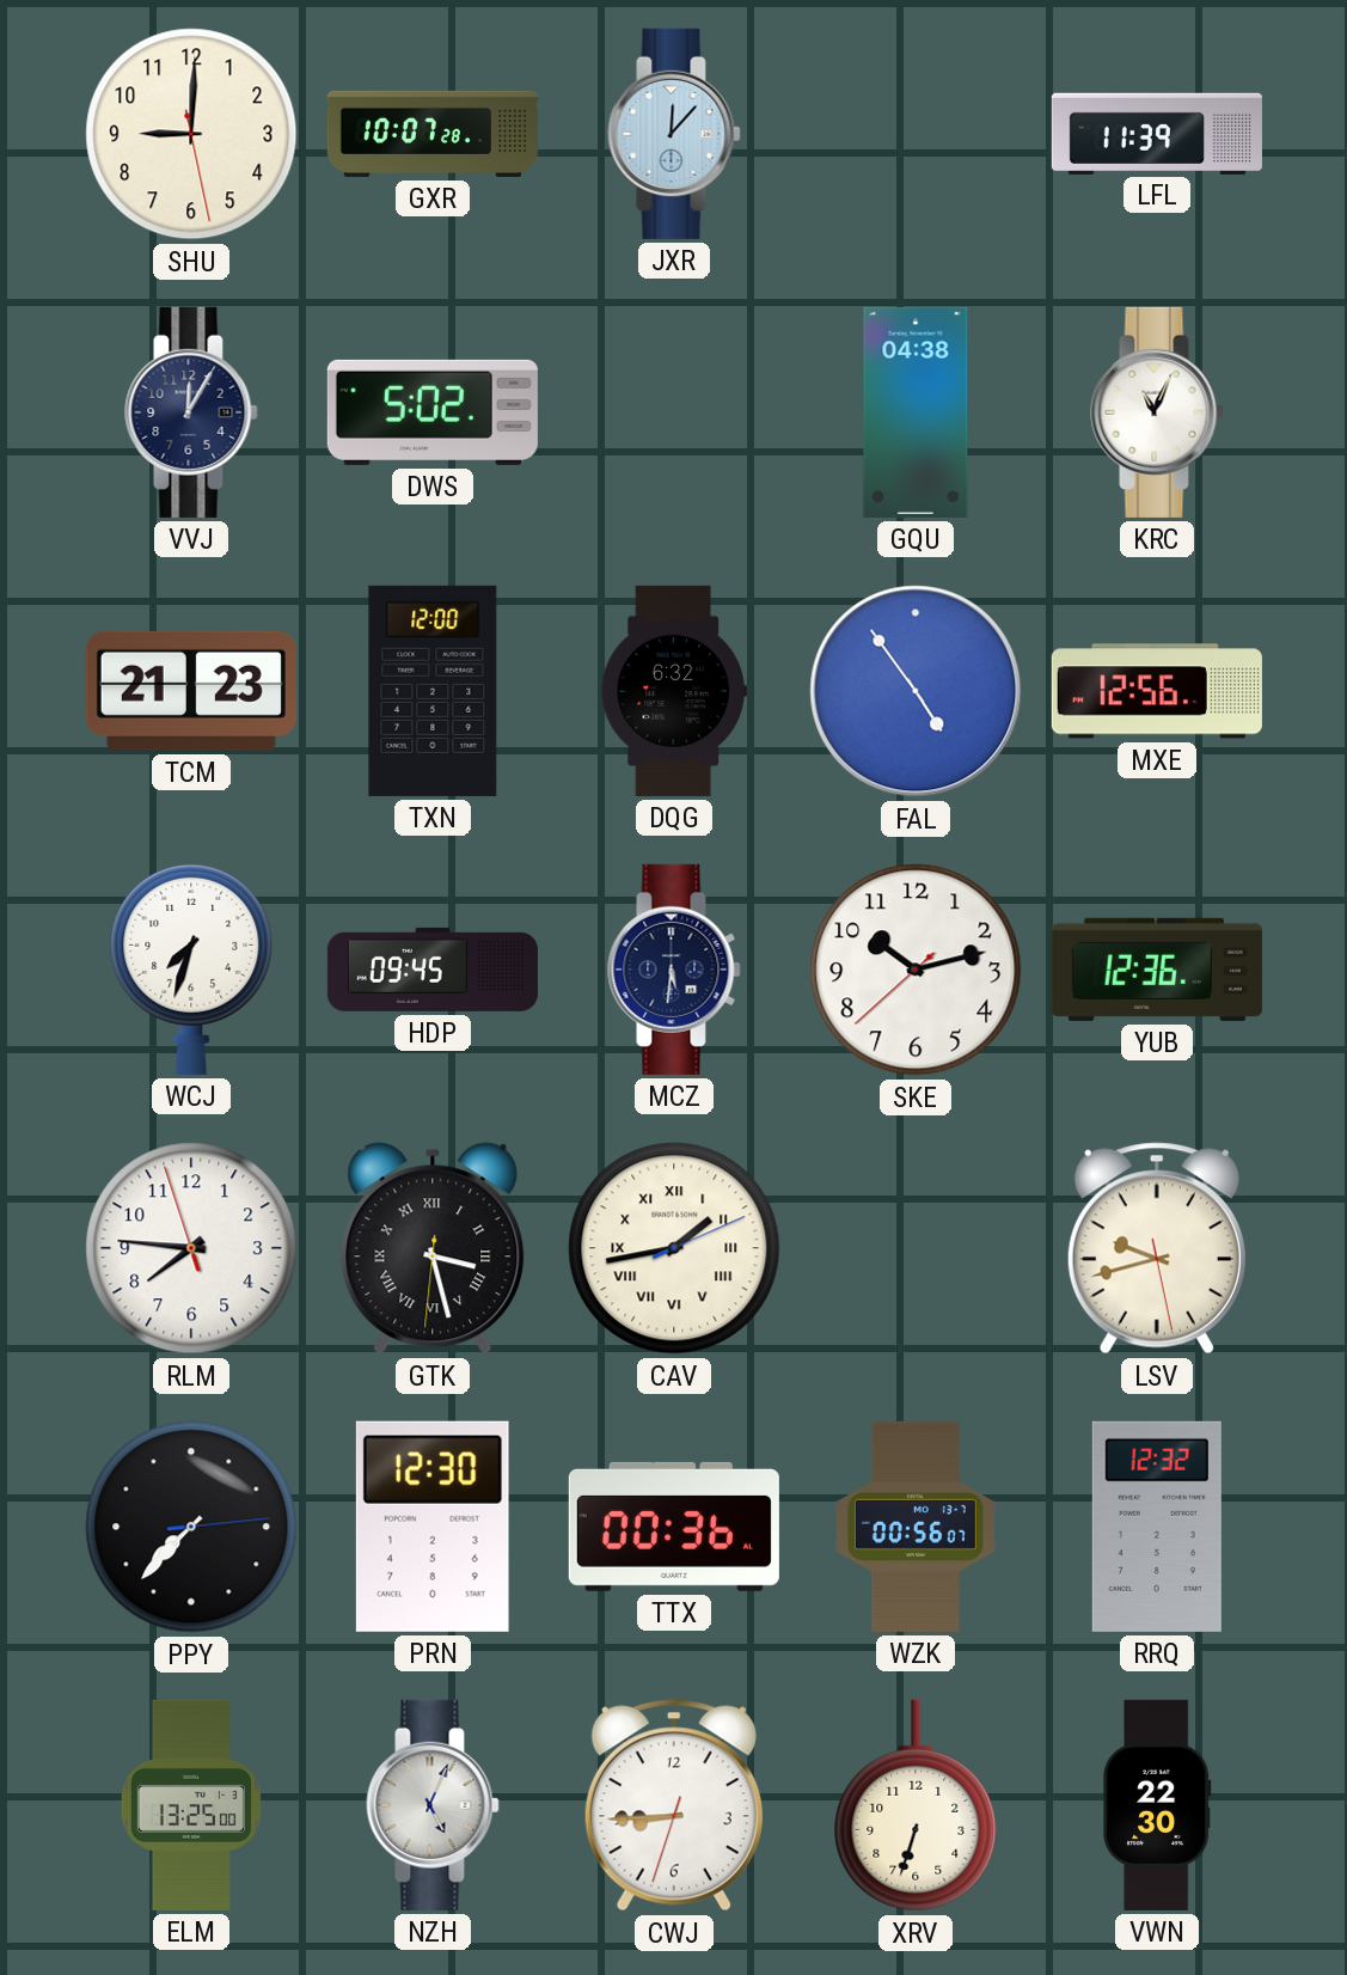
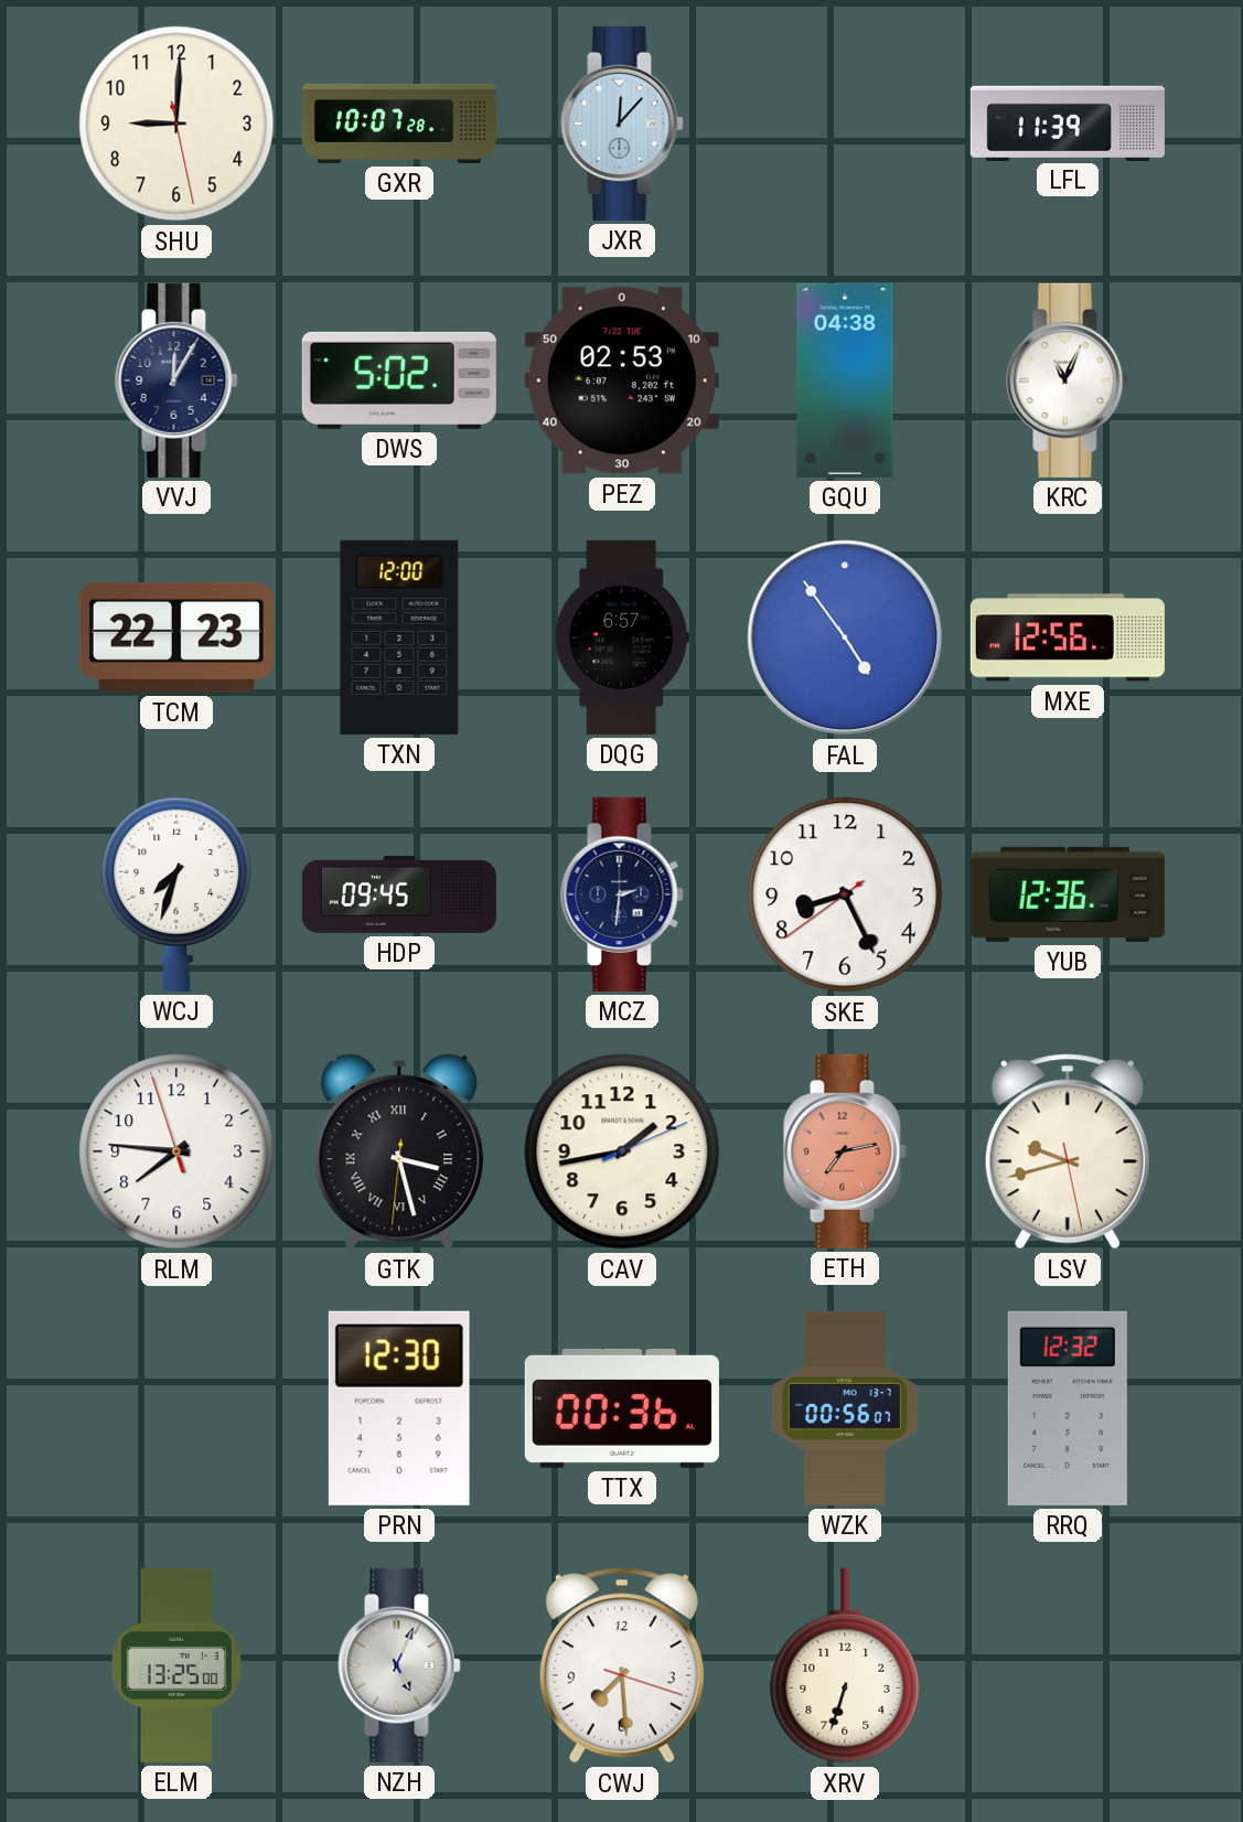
PEZ: none -> 02:53 (622, 381)
TCM: 21:23 -> 22:23 (176, 637)
DQG: 6:32 -> 6:57 (622, 637)
MCZ: 5:31 -> 2:31 (622, 894)
SKE: 10:12 -> 8:25 (845, 894)
CAV numerals: Roman -> Arabic (622, 1151)
ETH: none -> 7:13 (845, 1151)
PPY: 7:37 -> none (191, 1527)
CWJ: 8:44 -> 7:29 (622, 1665)
VWN: 22:30 -> none (1158, 1805)
